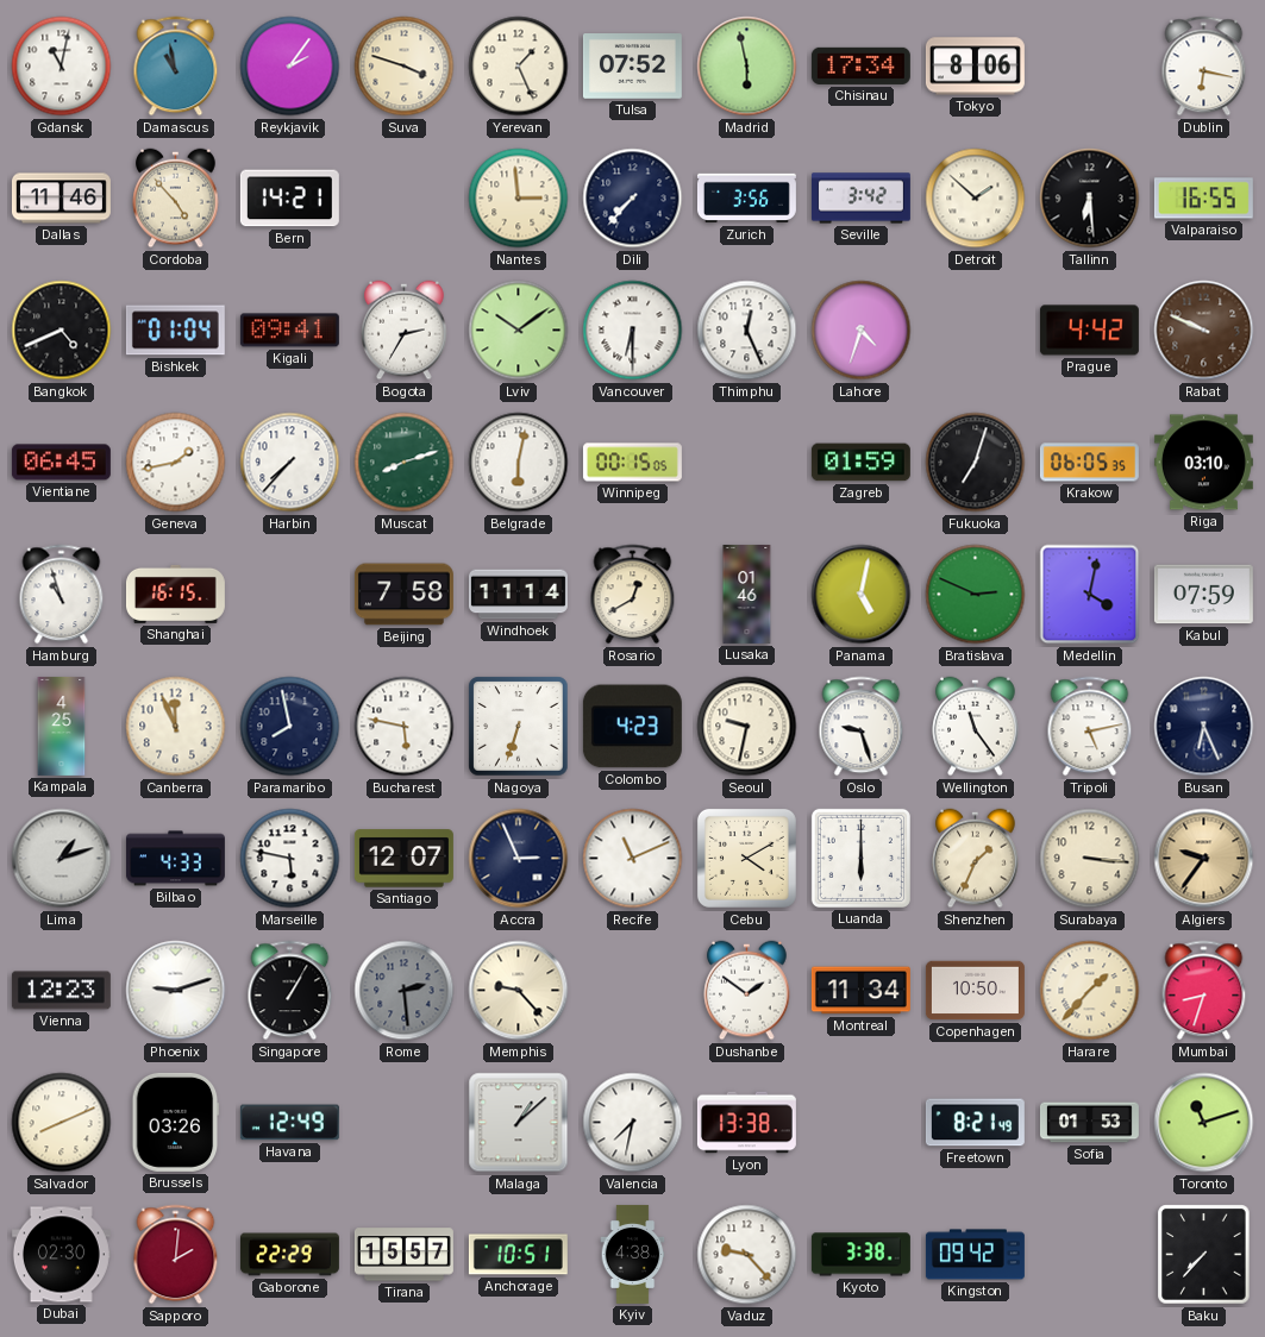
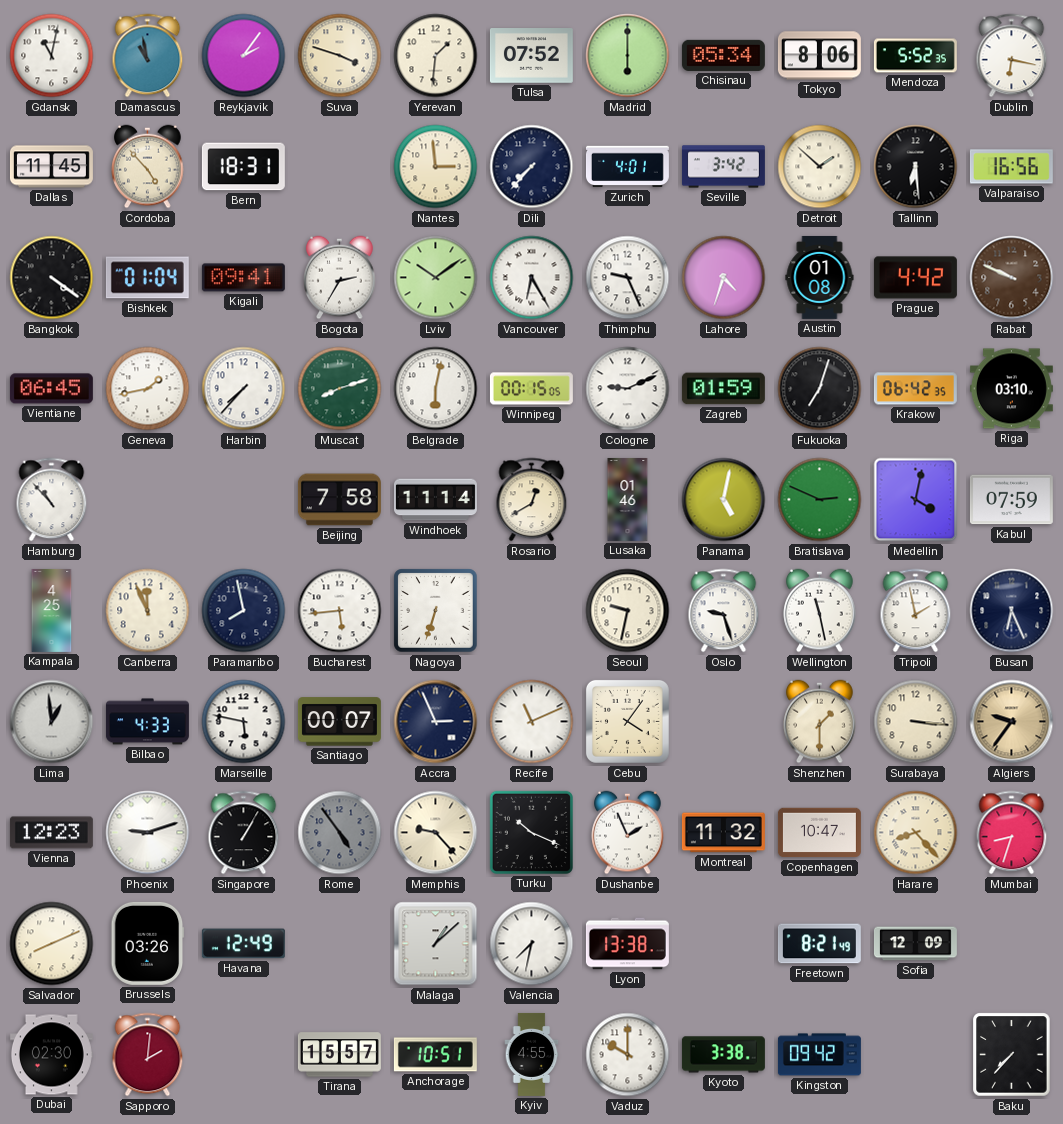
Yerevan: 1:26 -> 1:31 (436, 56)
Madrid: 5:58 -> 6:00 (628, 56)
Chisinau: 17:34 -> 05:34 (723, 55)
Mendoza: none -> 5:52 (915, 56)
Dallas: 11:46 -> 11:45 (51, 167)
Bern: 14:21 -> 18:31 (243, 167)
Zurich: 3:56 -> 4:01 (627, 167)
Valparaiso: 16:55 -> 16:56 (1011, 167)
Bangkok: 4:41 -> 4:21 (52, 278)
Vancouver: 6:30 -> 6:25 (532, 278)
Thimphu: 12:26 -> 9:26 (628, 278)
Austin: none -> 01:08 (820, 277)
Cologne: none -> 9:11 (628, 389)
Krakow: 06:05 -> 06:42 (915, 389)
Hamburg: 10:57 -> 10:53 (52, 500)
Shanghai: 16:15 -> none (175, 594)
Bucharest: 5:47 -> 5:44 (340, 611)
Colombo: 4:23 -> none (632, 727)
Wellington: 11:24 -> 11:28 (820, 611)
Tripoli: 5:13 -> 1:58 (916, 611)
Lima: 1:12 -> 12:59 (52, 722)
Santiago: 12:07 -> 00:07 (339, 722)
Cebu: 4:10 -> 4:06 (627, 721)
Luanda: 6:00 -> none (860, 858)
Shenzhen: 1:34 -> 1:30 (820, 722)
Rome: 2:29 -> 4:54 (340, 833)
Turku: none -> 10:19 (531, 832)
Dushanbe: 1:51 -> 1:56 (628, 833)
Montreal: 11:34 -> 11:32 (723, 833)
Copenhagen: 10:50 -> 10:47 (819, 833)
Harare: 1:37 -> 8:23 (916, 833)
Sofia: 01:53 -> 12:09 (915, 944)
Toronto: 11:12 -> none (1204, 1123)
Gaborone: 22:29 -> none (289, 1255)
Kyiv: 4:38 -> 4:55 (532, 1054)
Vaduz: 9:23 -> 10:00 (628, 1055)
